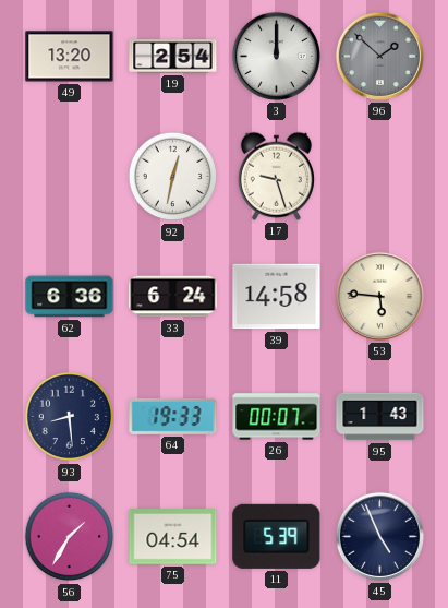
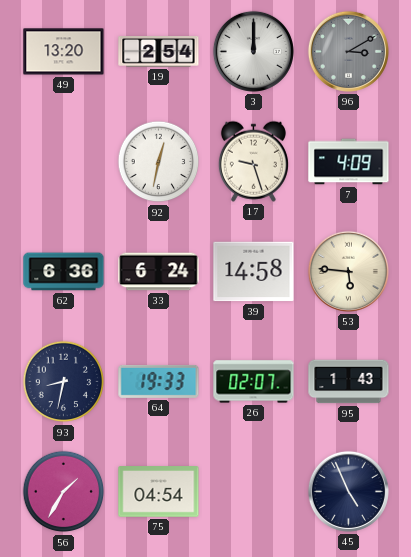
96: 1:52 -> 3:10 (348, 51)
7: none -> 4:09 (349, 162)
93: 8:29 -> 8:32 (64, 382)
26: 00:07 -> 02:07 (254, 382)
11: 5:39 -> none (277, 536)
